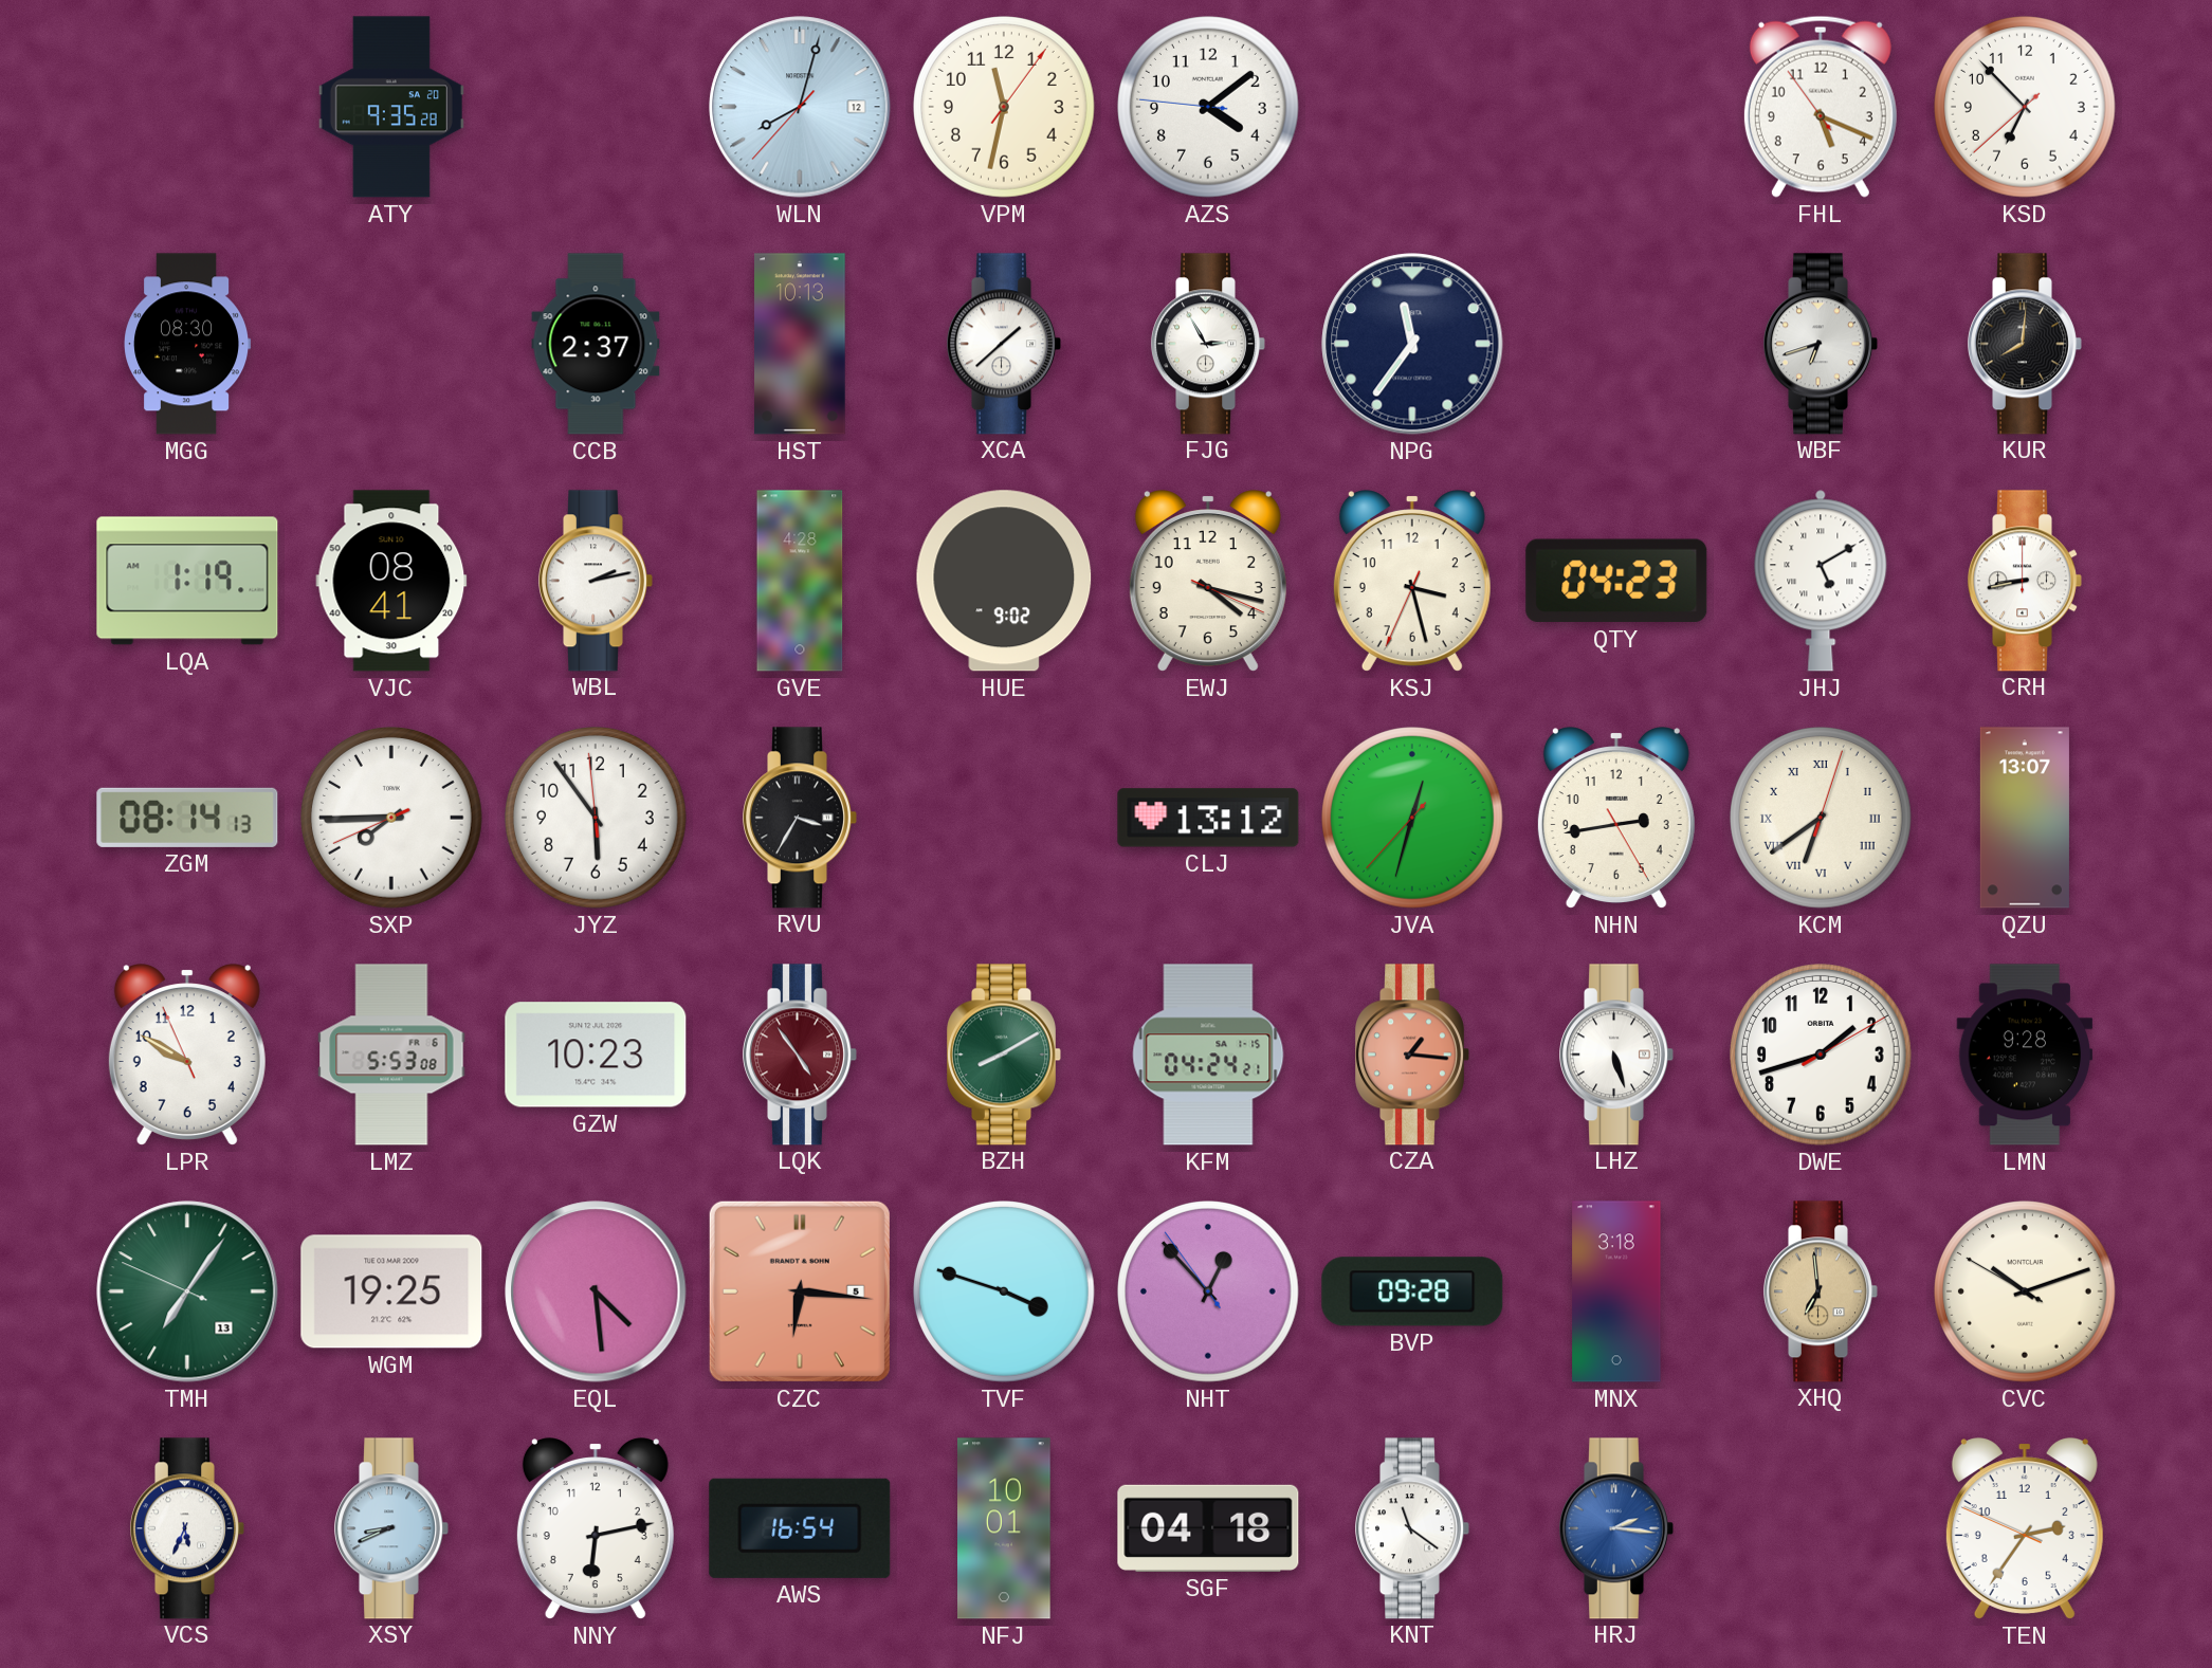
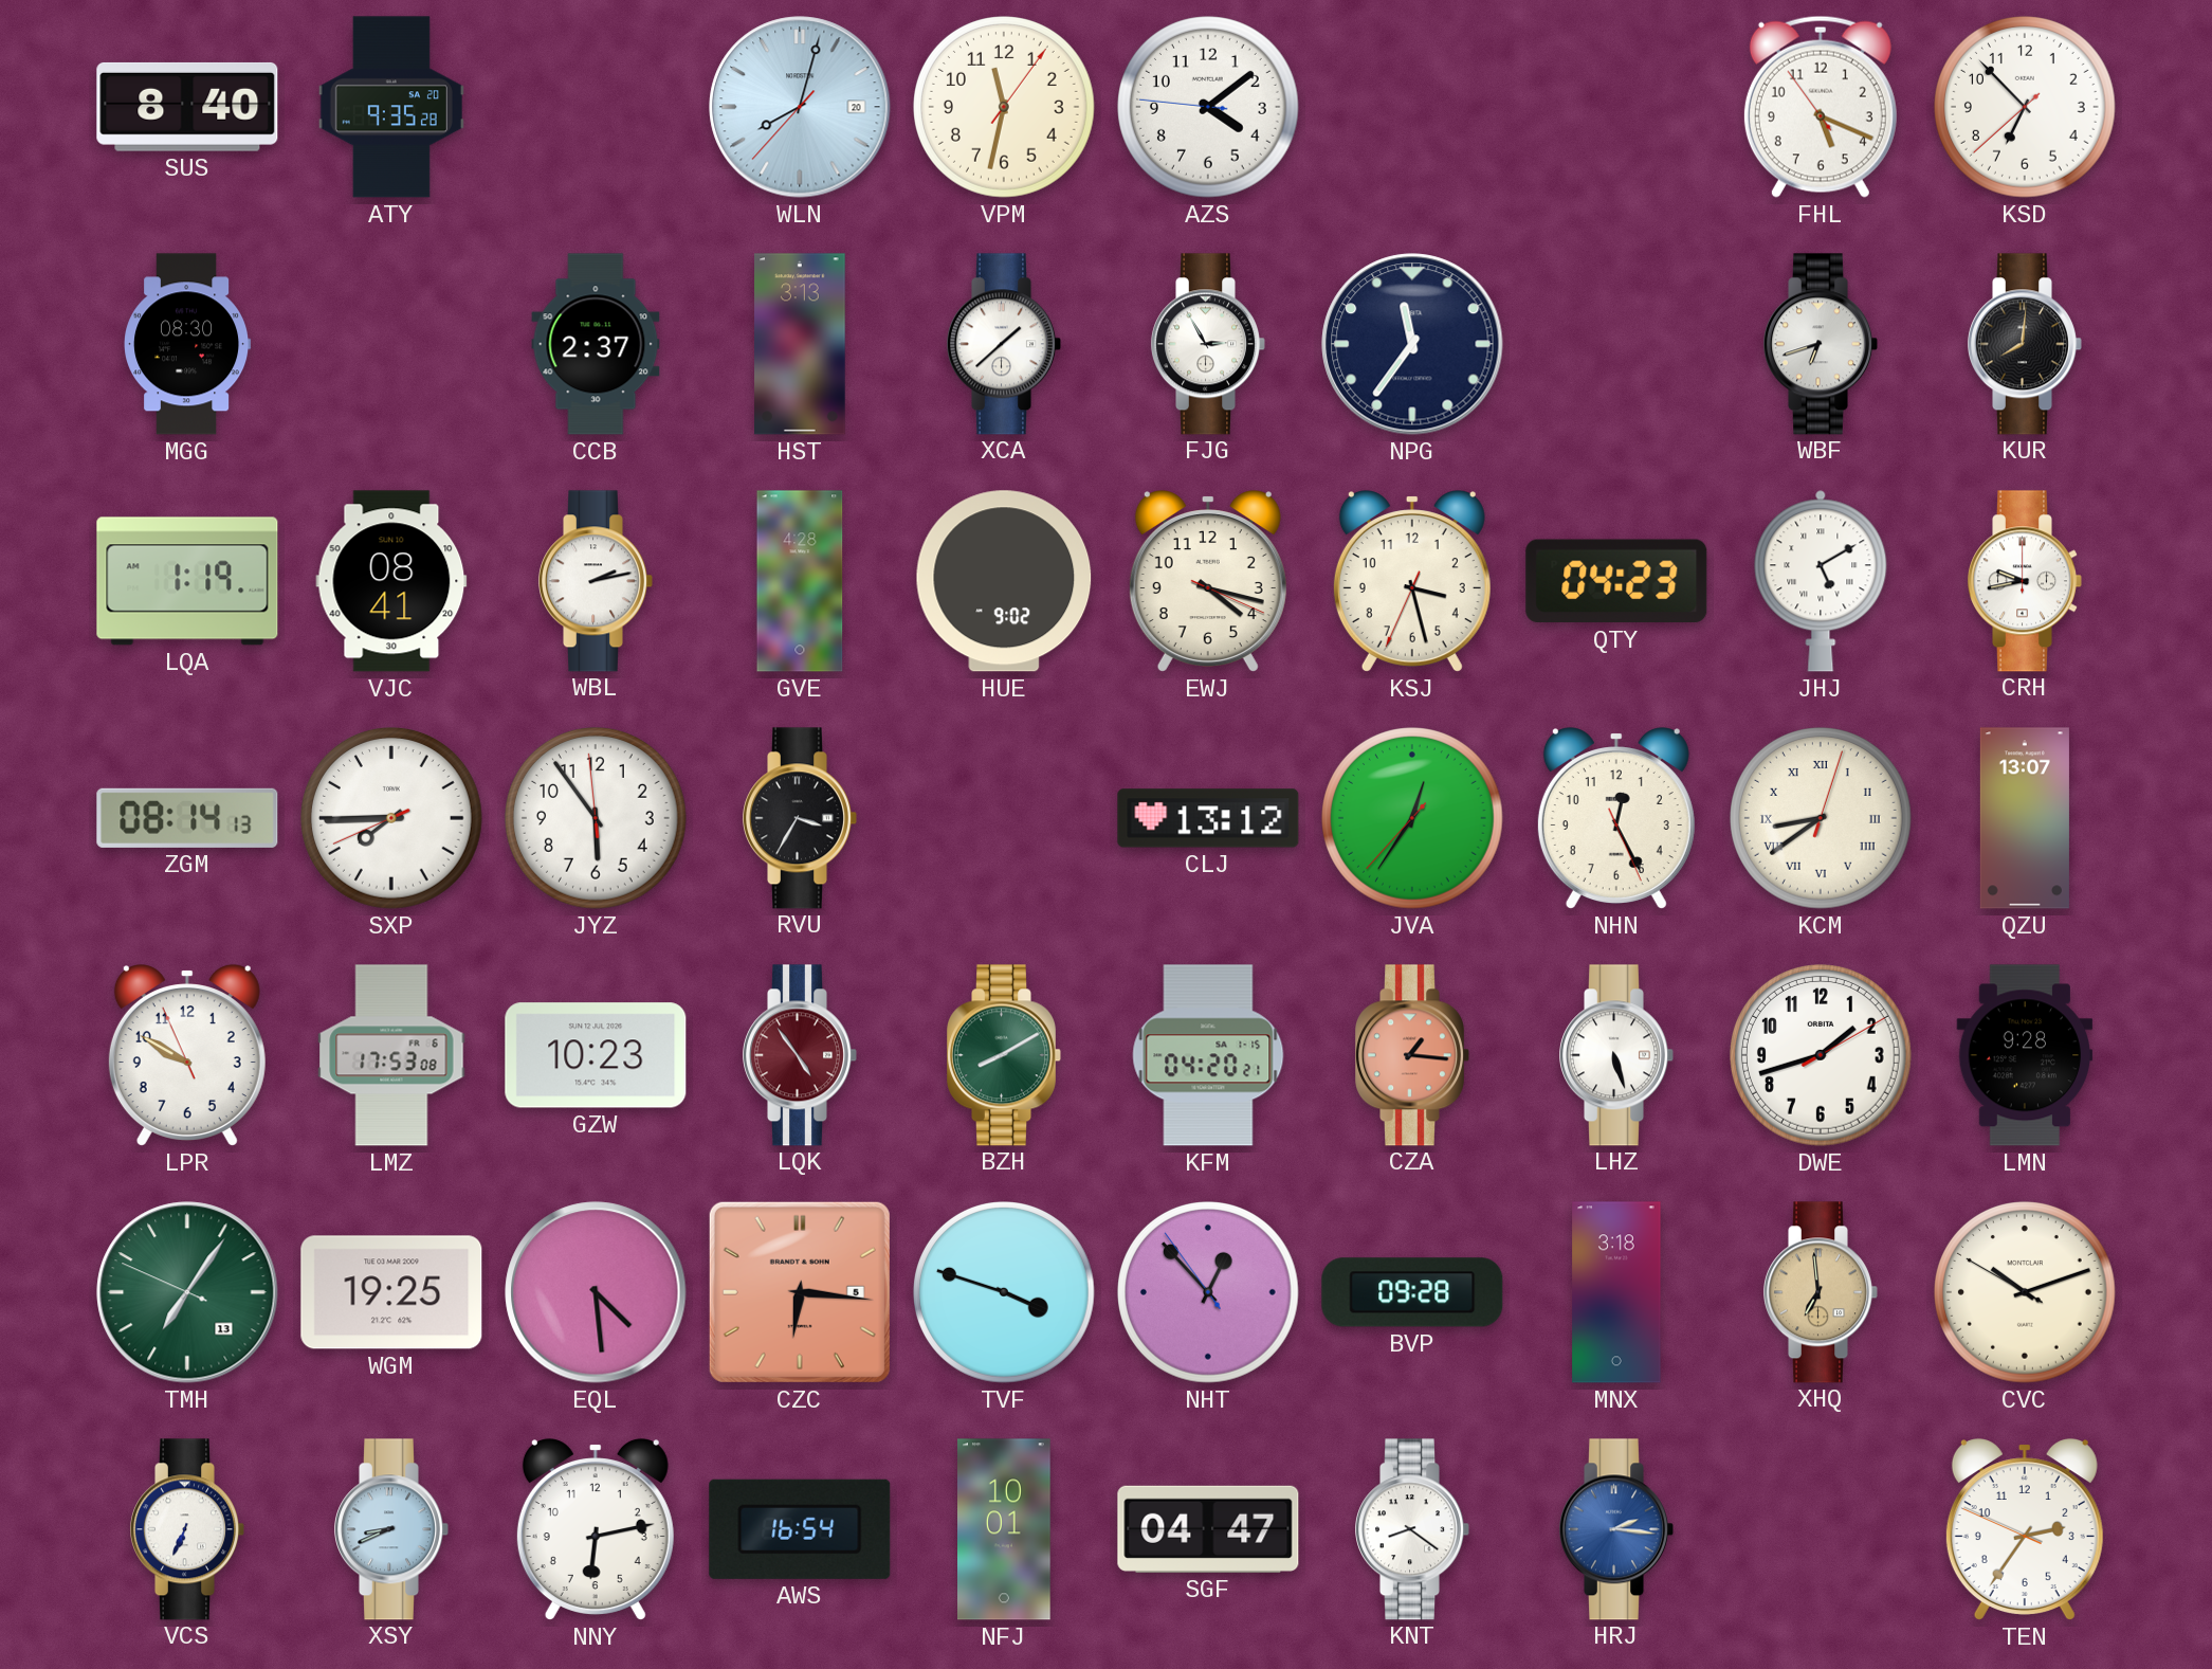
SUS: none -> 8:40 (187, 107)
WLN date: 12 -> 20 (800, 107)
HST: 10:13 -> 3:13 (800, 344)
CRH: 8:43 -> 9:43 (2025, 581)
JVA: 12:32 -> 12:35 (1413, 819)
NHN: 2:43 -> 12:25 (1616, 818)
KCM: 6:39 -> 8:39 (1822, 819)
LMZ: 5:53 -> 17:53 (391, 1055)
KFM: 04:24 -> 04:20 (1208, 1055)
VCS: 5:34 -> 6:34 (187, 1529)
SGF: 04:18 -> 04:47 (1208, 1529)
KNT: 11:21 -> 8:21 (1412, 1529)
